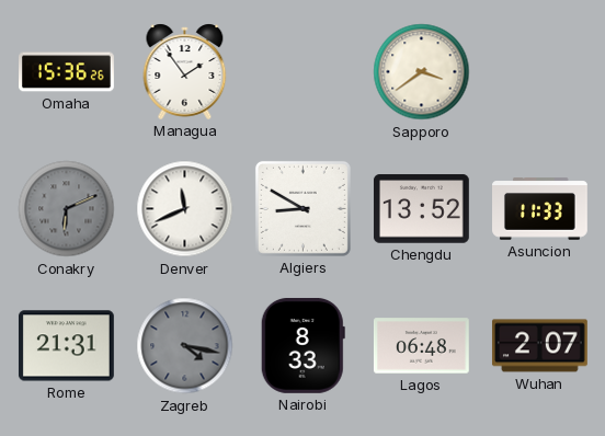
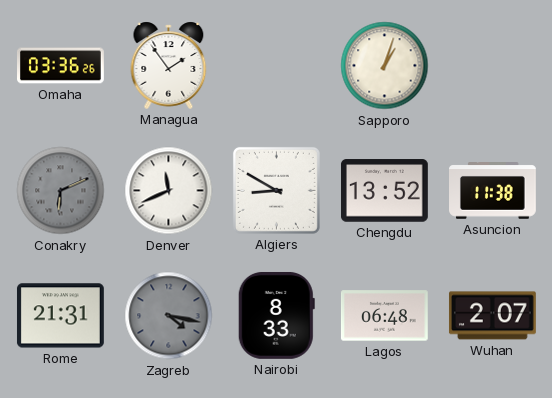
Omaha: 15:36 -> 03:36 (61, 66)
Sapporo: 3:39 -> 1:03 (385, 66)
Asuncion: 11:33 -> 11:38 (493, 191)
